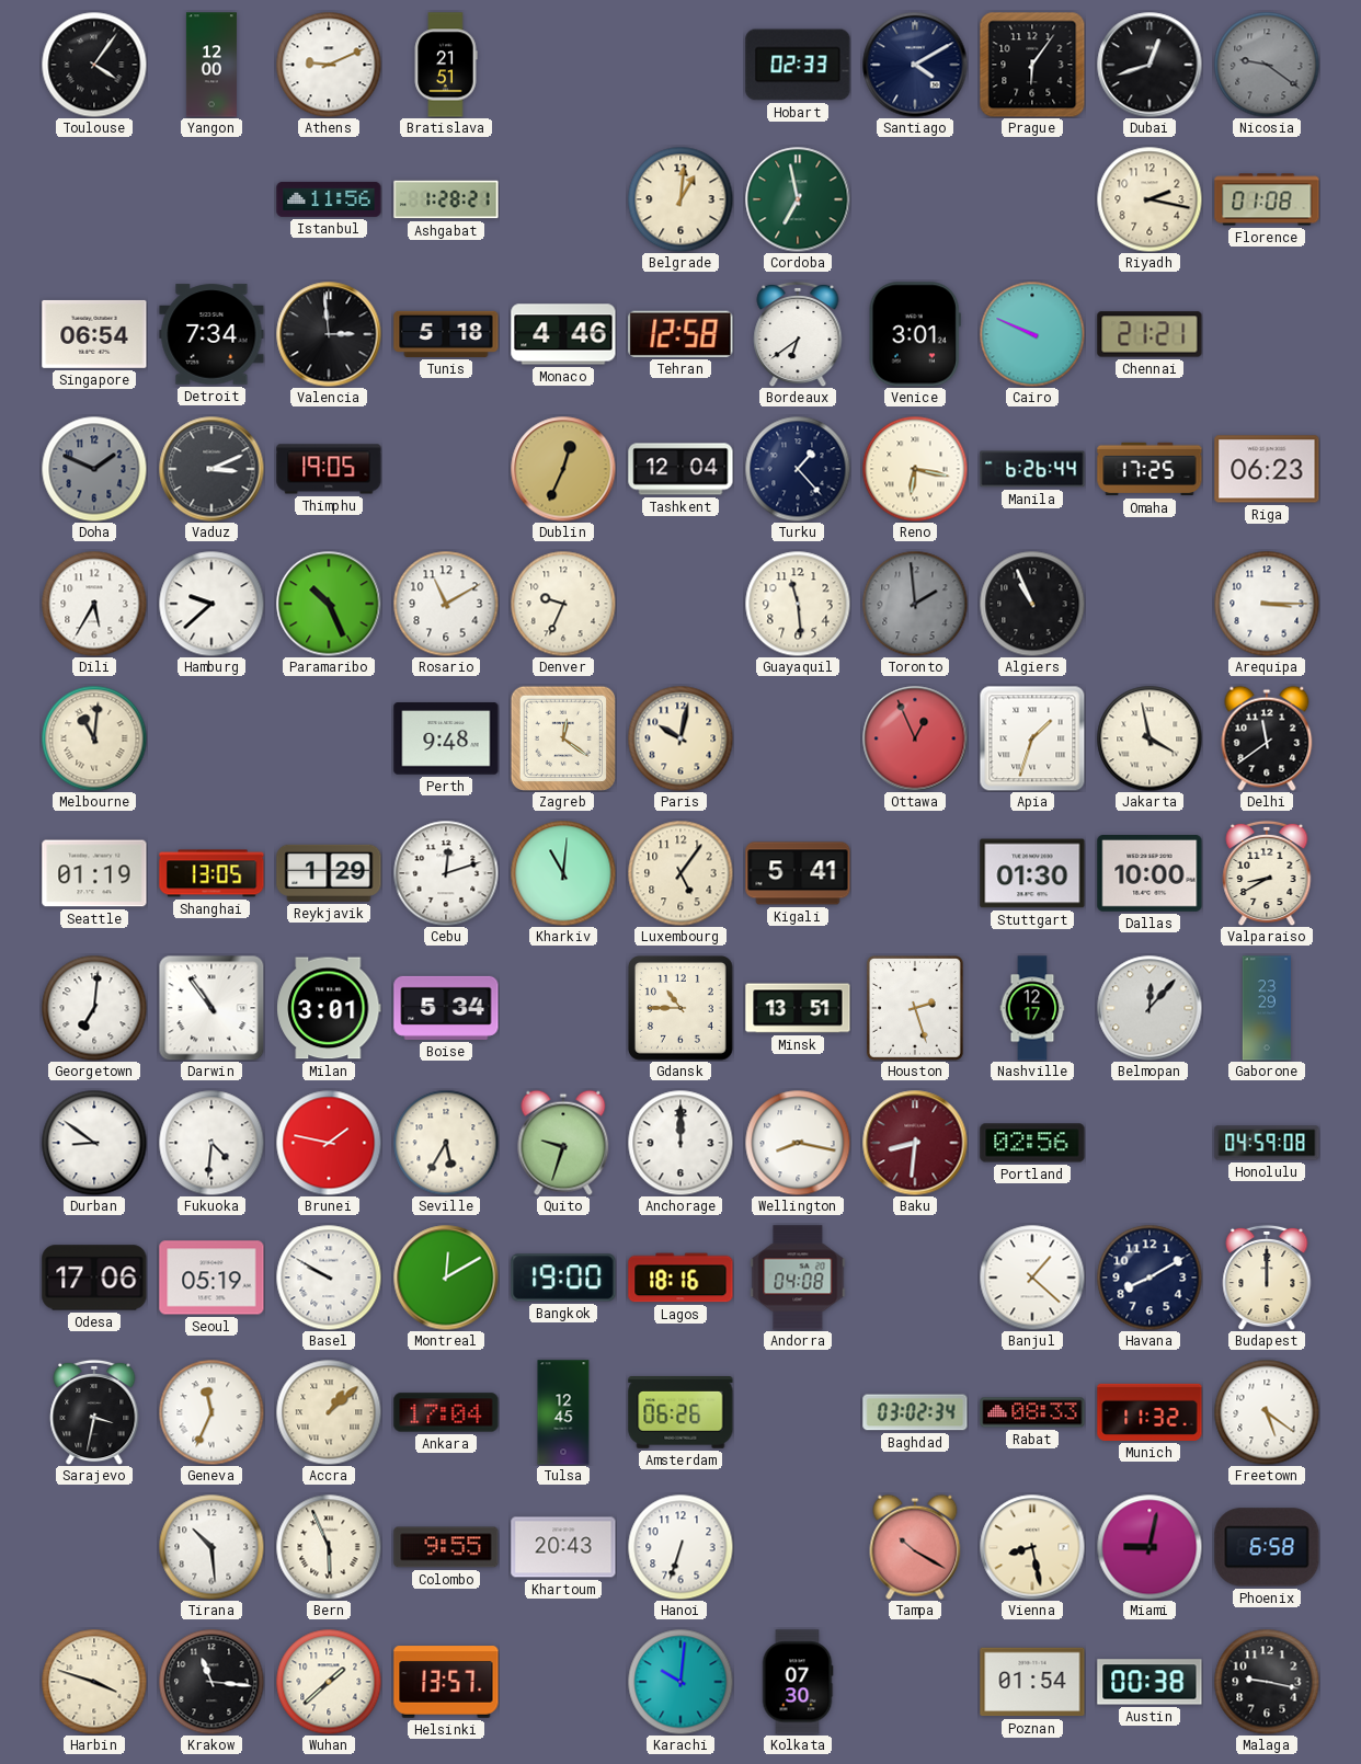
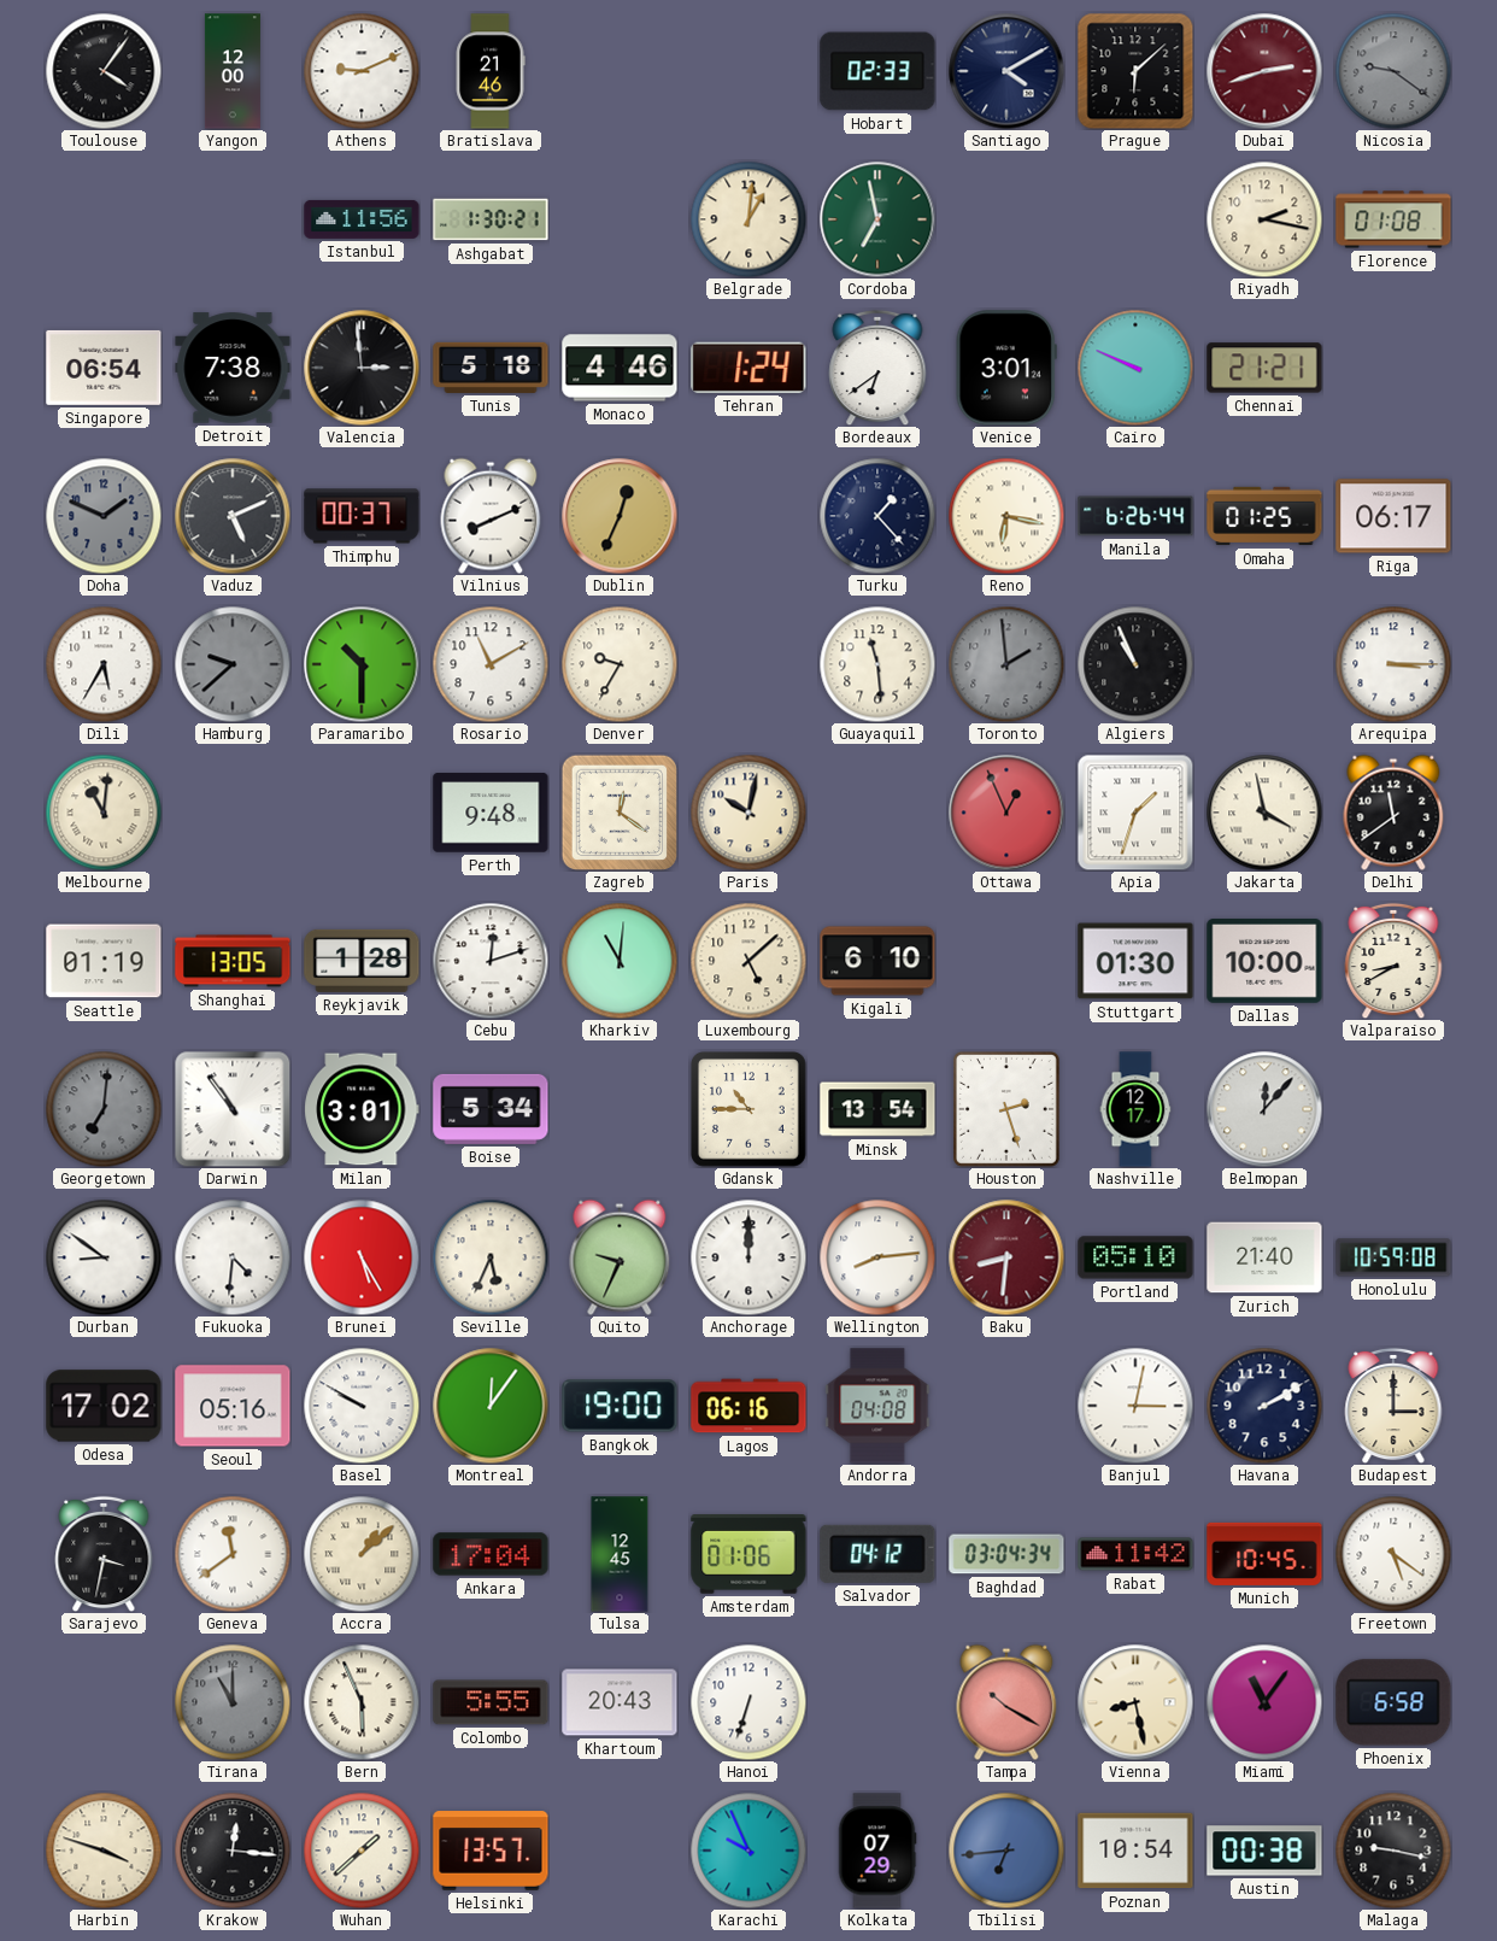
Bratislava: 21:51 -> 21:46 (491, 71)
Prague: 6:06 -> 6:08 (1135, 71)
Dubai: 12:42 -> 2:42 (1264, 71)
Dubai dial: black -> burgundy (1264, 71)
Ashgabat: 1:28 -> 1:30 (491, 219)
Detroit: 7:34 -> 7:38 (233, 368)
Tehran: 12:58 -> 1:24 (748, 368)
Vaduz: 3:11 -> 5:11 (233, 516)
Thimphu: 19:05 -> 00:37 (362, 516)
Vilnius: none -> 8:11 (491, 516)
Tashkent: 12:04 -> none (680, 469)
Omaha: 17:25 -> 01:25 (1264, 516)
Riga: 06:23 -> 06:17 (1393, 516)
Hamburg dial: white -> grey (233, 664)
Paramaribo: 10:26 -> 10:30 (362, 664)
Denver: 9:34 -> 9:35 (620, 664)
Reykjavik: 1:29 -> 1:28 (362, 961)
Luxembourg: 5:06 -> 5:08 (748, 961)
Kigali: 5:41 -> 6:10 (877, 961)
Georgetown dial: white -> grey (104, 1109)
Minsk: 13:51 -> 13:54 (877, 1109)
Gaborone: 23:29 -> none (1266, 1008)
Brunei: 1:47 -> 5:25 (362, 1257)
Seville: 5:35 -> 5:34 (491, 1257)
Quito: 9:33 -> 9:34 (620, 1257)
Wellington: 8:17 -> 8:14 (877, 1257)
Portland: 02:56 -> 05:10 (1135, 1257)
Zurich: none -> 21:40 (1264, 1257)
Honolulu: 04:59 -> 10:59 (1393, 1257)
Odesa: 17:06 -> 17:02 (104, 1406)
Seoul: 05:19 -> 05:16 (233, 1406)
Montreal: 12:10 -> 12:06 (491, 1406)
Lagos: 18:16 -> 06:16 (748, 1406)
Banjul: 1:22 -> 3:02 (1135, 1406)
Havana: 8:10 -> 2:10 (1264, 1406)
Budapest: 12:00 -> 3:00 (1393, 1406)
Geneva: 11:34 -> 11:39 (233, 1554)
Amsterdam: 06:26 -> 01:06 (748, 1555)
Salvador: none -> 04:12 (877, 1554)
Baghdad: 03:02 -> 03:04 (1006, 1554)
Rabat: 08:33 -> 11:42 (1135, 1554)
Munich: 11:32 -> 10:45 (1264, 1554)
Tirana: 10:29 -> 11:00 (233, 1702)
Tirana dial: white -> grey (233, 1702)
Colombo: 9:55 -> 5:55 (491, 1702)
Miami: 9:02 -> 11:06 (1264, 1702)
Krakow: 11:16 -> 12:16 (233, 1851)
Karachi: 10:01 -> 9:56 (748, 1851)
Kolkata: 07:30 -> 07:29 (877, 1851)
Tbilisi: none -> 6:44 (1006, 1851)
Poznan: 01:54 -> 10:54 (1135, 1851)
